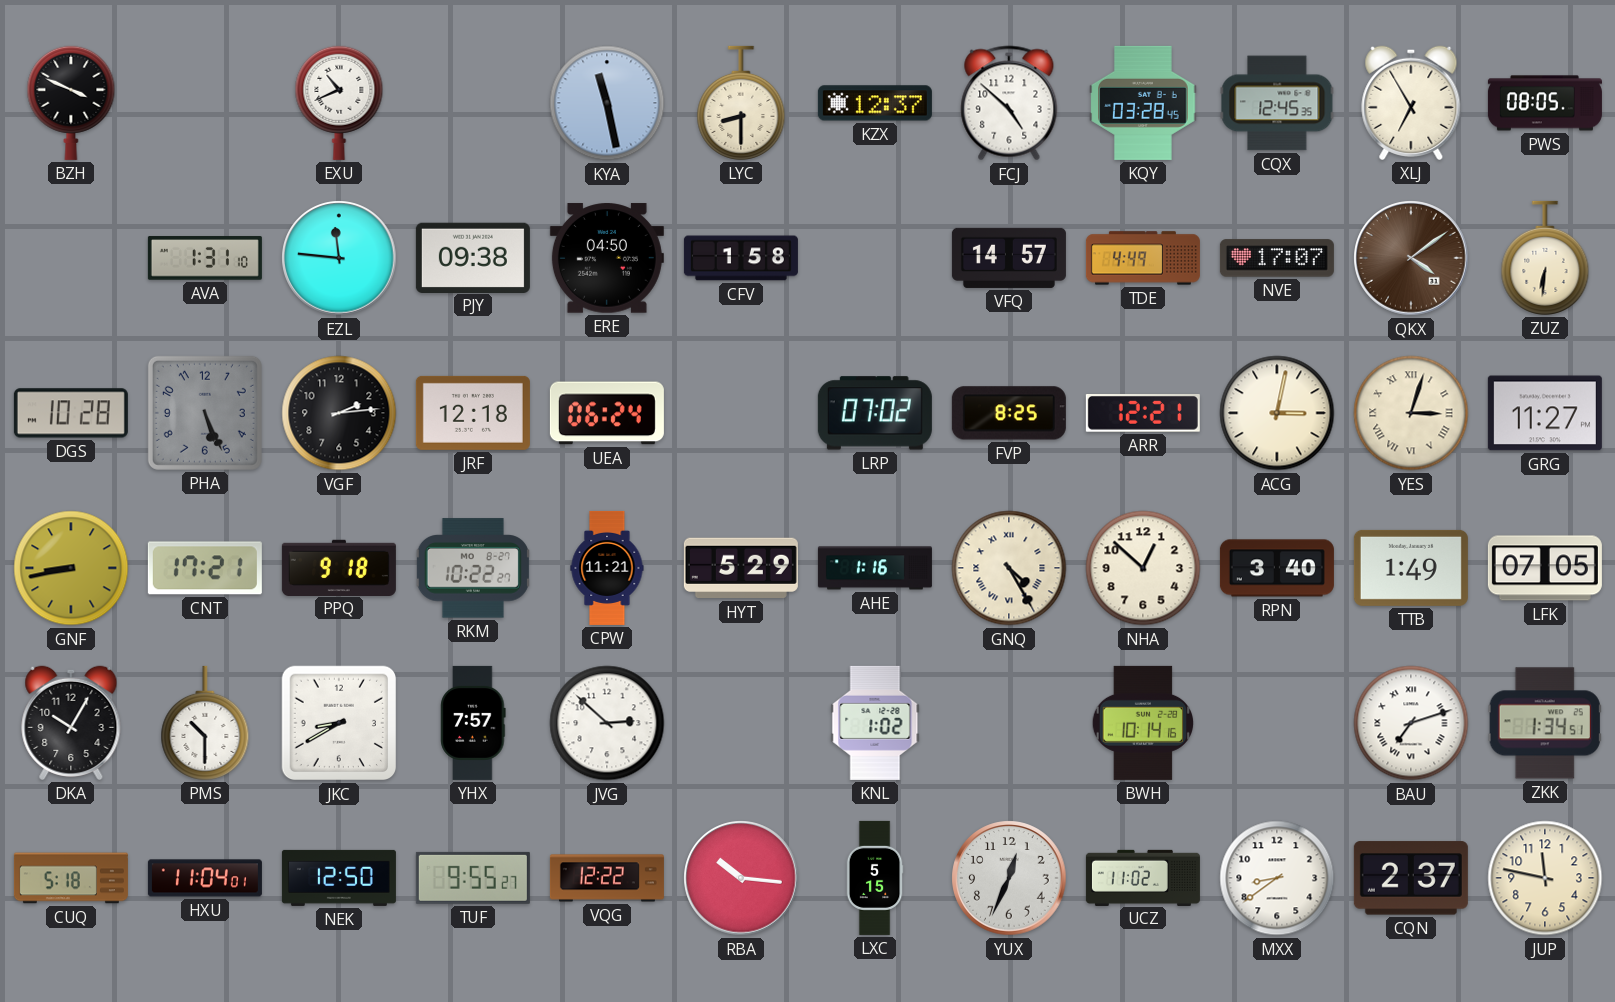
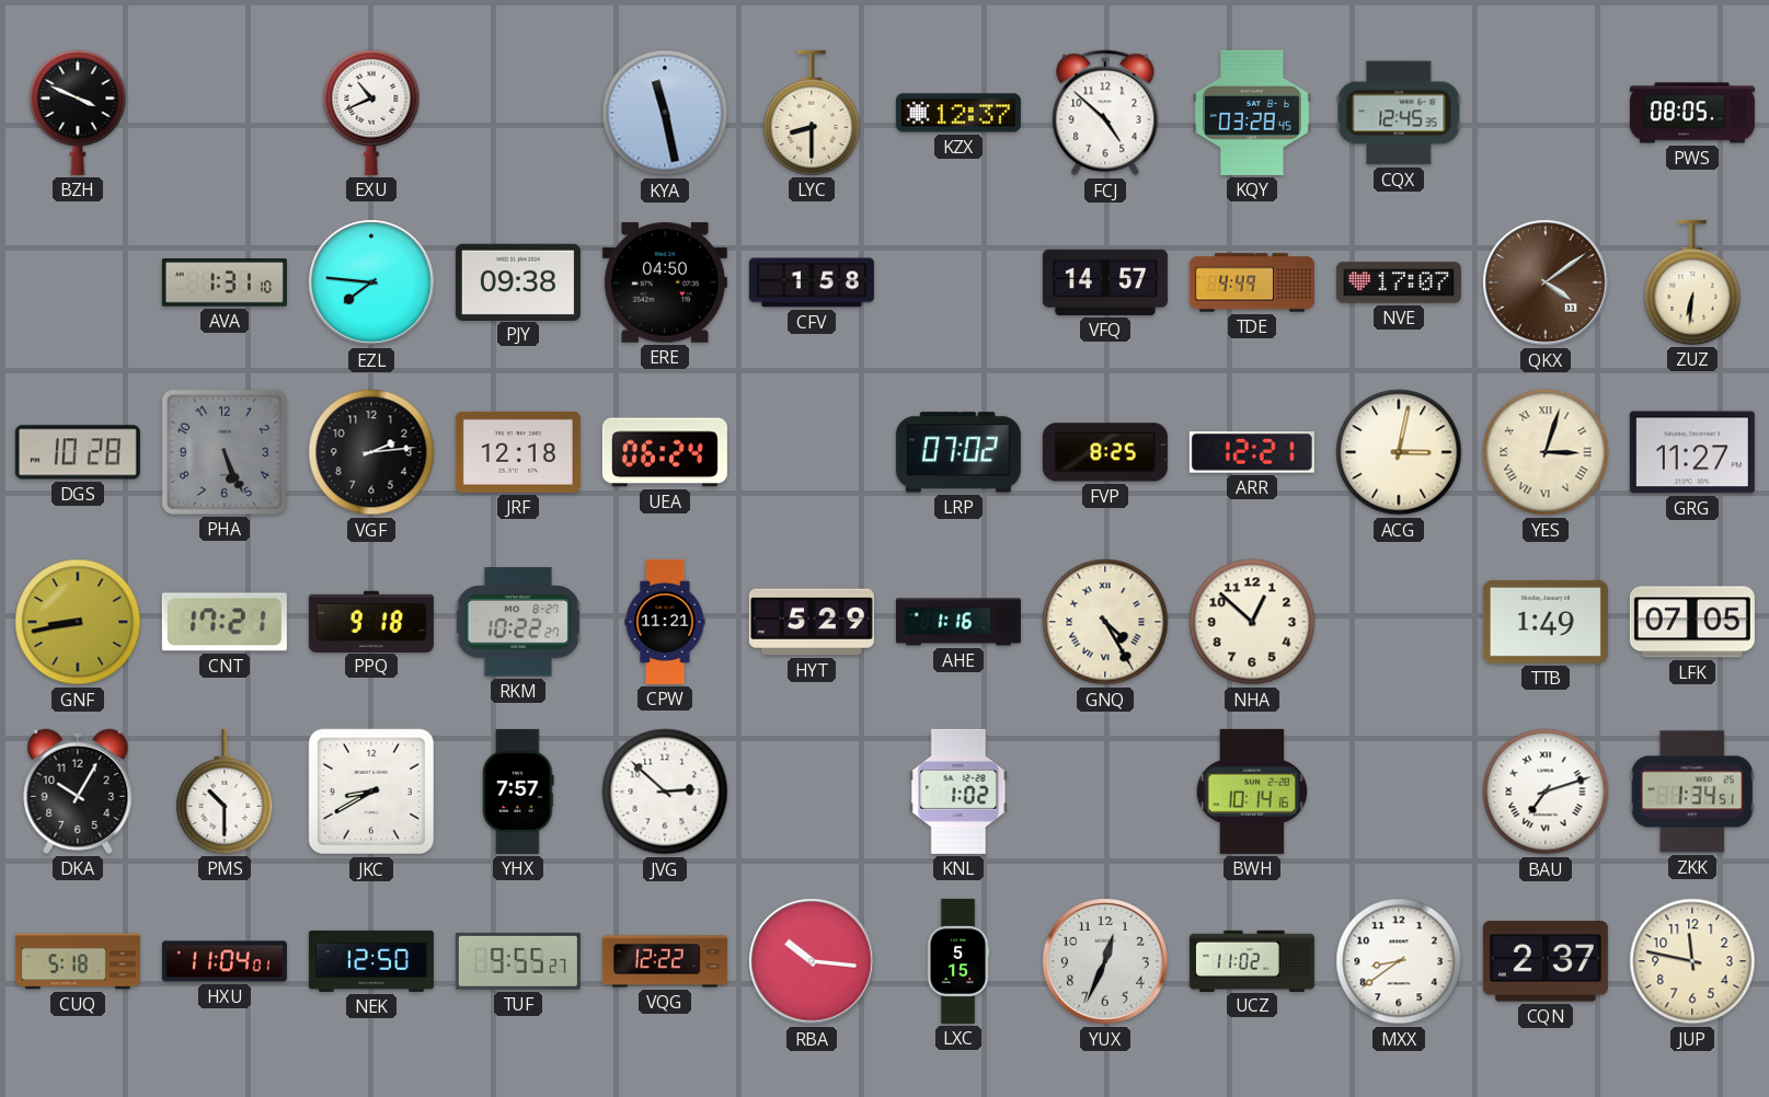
XLJ: 6:55 -> none (1411, 103)
EZL: 11:46 -> 7:46 (371, 282)
RPN: 3:40 -> none (1277, 568)
